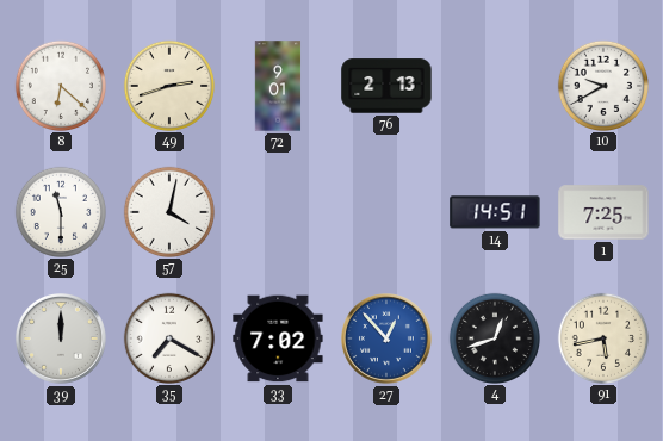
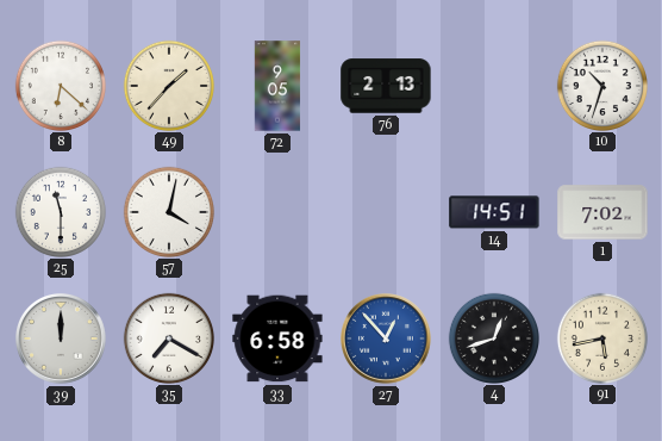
49: 2:42 -> 1:37 (168, 85)
72: 9:01 -> 9:05 (277, 86)
10: 9:40 -> 10:33 (601, 85)
1: 7:25 -> 7:02 (602, 212)
33: 7:02 -> 6:58 (277, 338)
